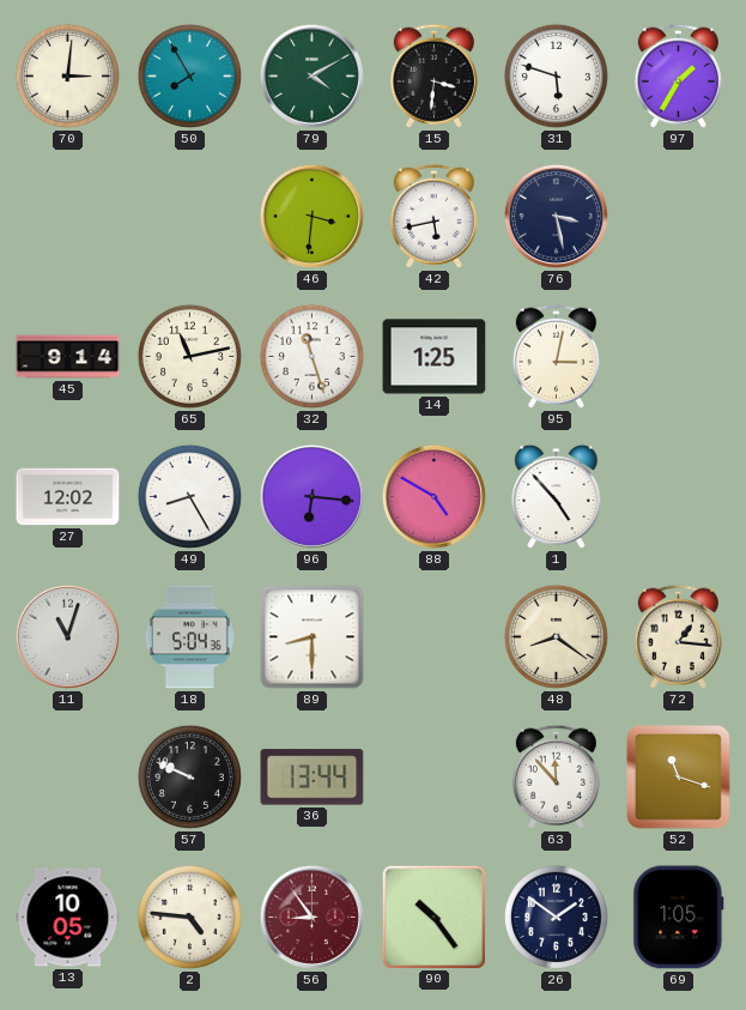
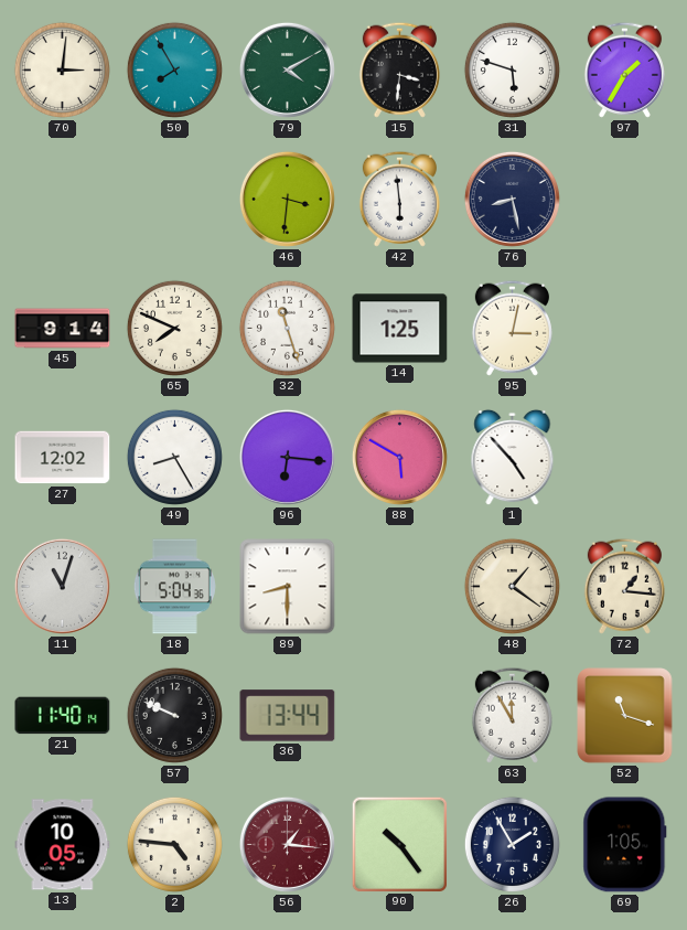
42: 5:43 -> 5:59 (399, 199)
76: 3:28 -> 8:28 (512, 199)
65: 11:13 -> 7:49 (174, 328)
88: 4:50 -> 5:50 (399, 457)
48: 8:21 -> 1:21 (512, 586)
21: none -> 11:40 (63, 716)
63: 11:53 -> 11:55 (512, 715)
56: 8:54 -> 1:16 (287, 844)
26: 1:51 -> 1:55 (512, 844)
